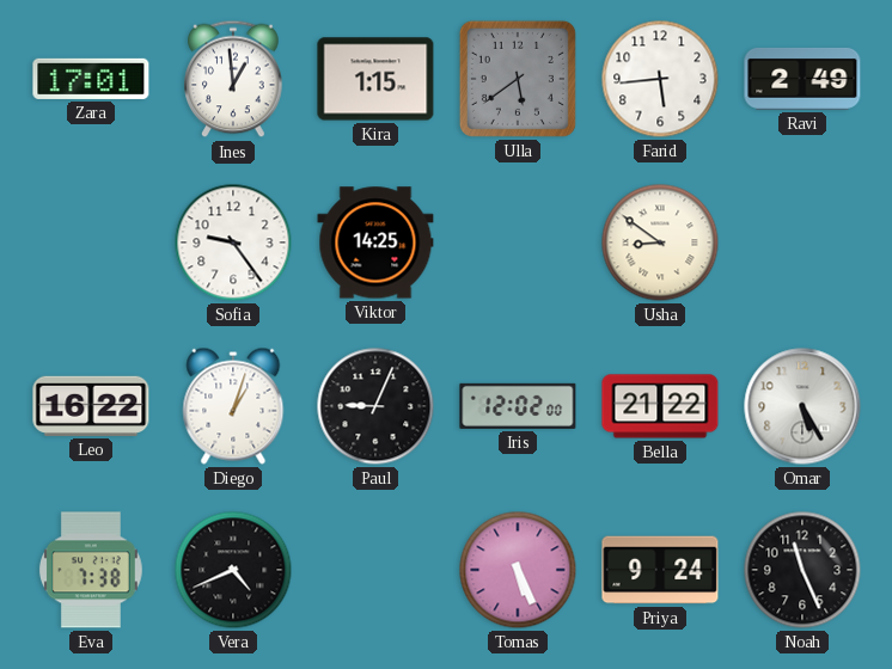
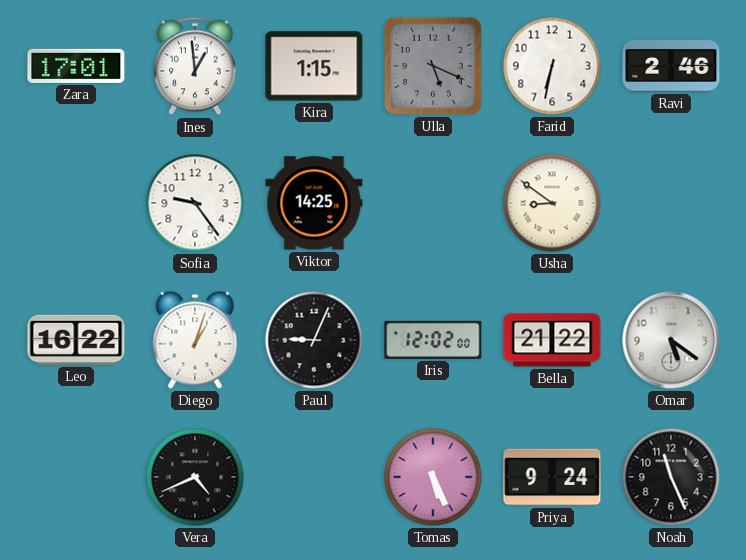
Ulla: 5:39 -> 5:19 (433, 66)
Farid: 5:44 -> 6:32 (552, 66)
Ravi: 2:49 -> 2:46 (671, 66)
Omar: 5:25 -> 5:21 (671, 340)
Eva: 7:38 -> none (91, 570)
